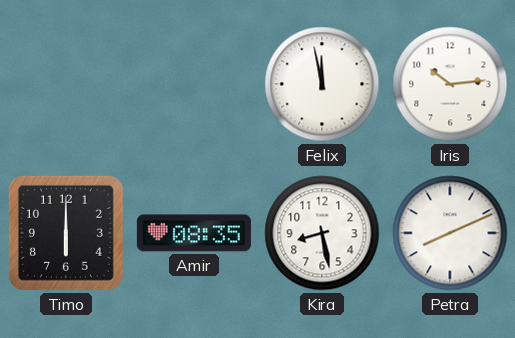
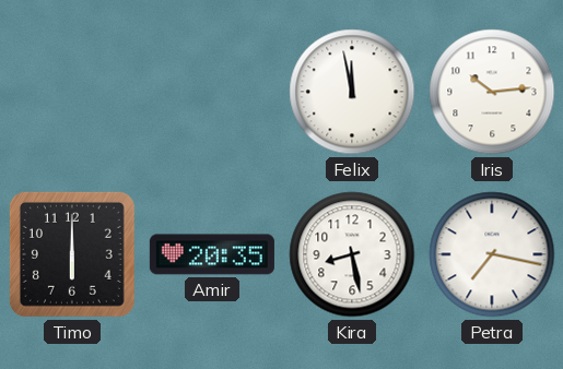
Amir: 08:35 -> 20:35 (212, 254)
Petra: 8:11 -> 7:17 (492, 254)
